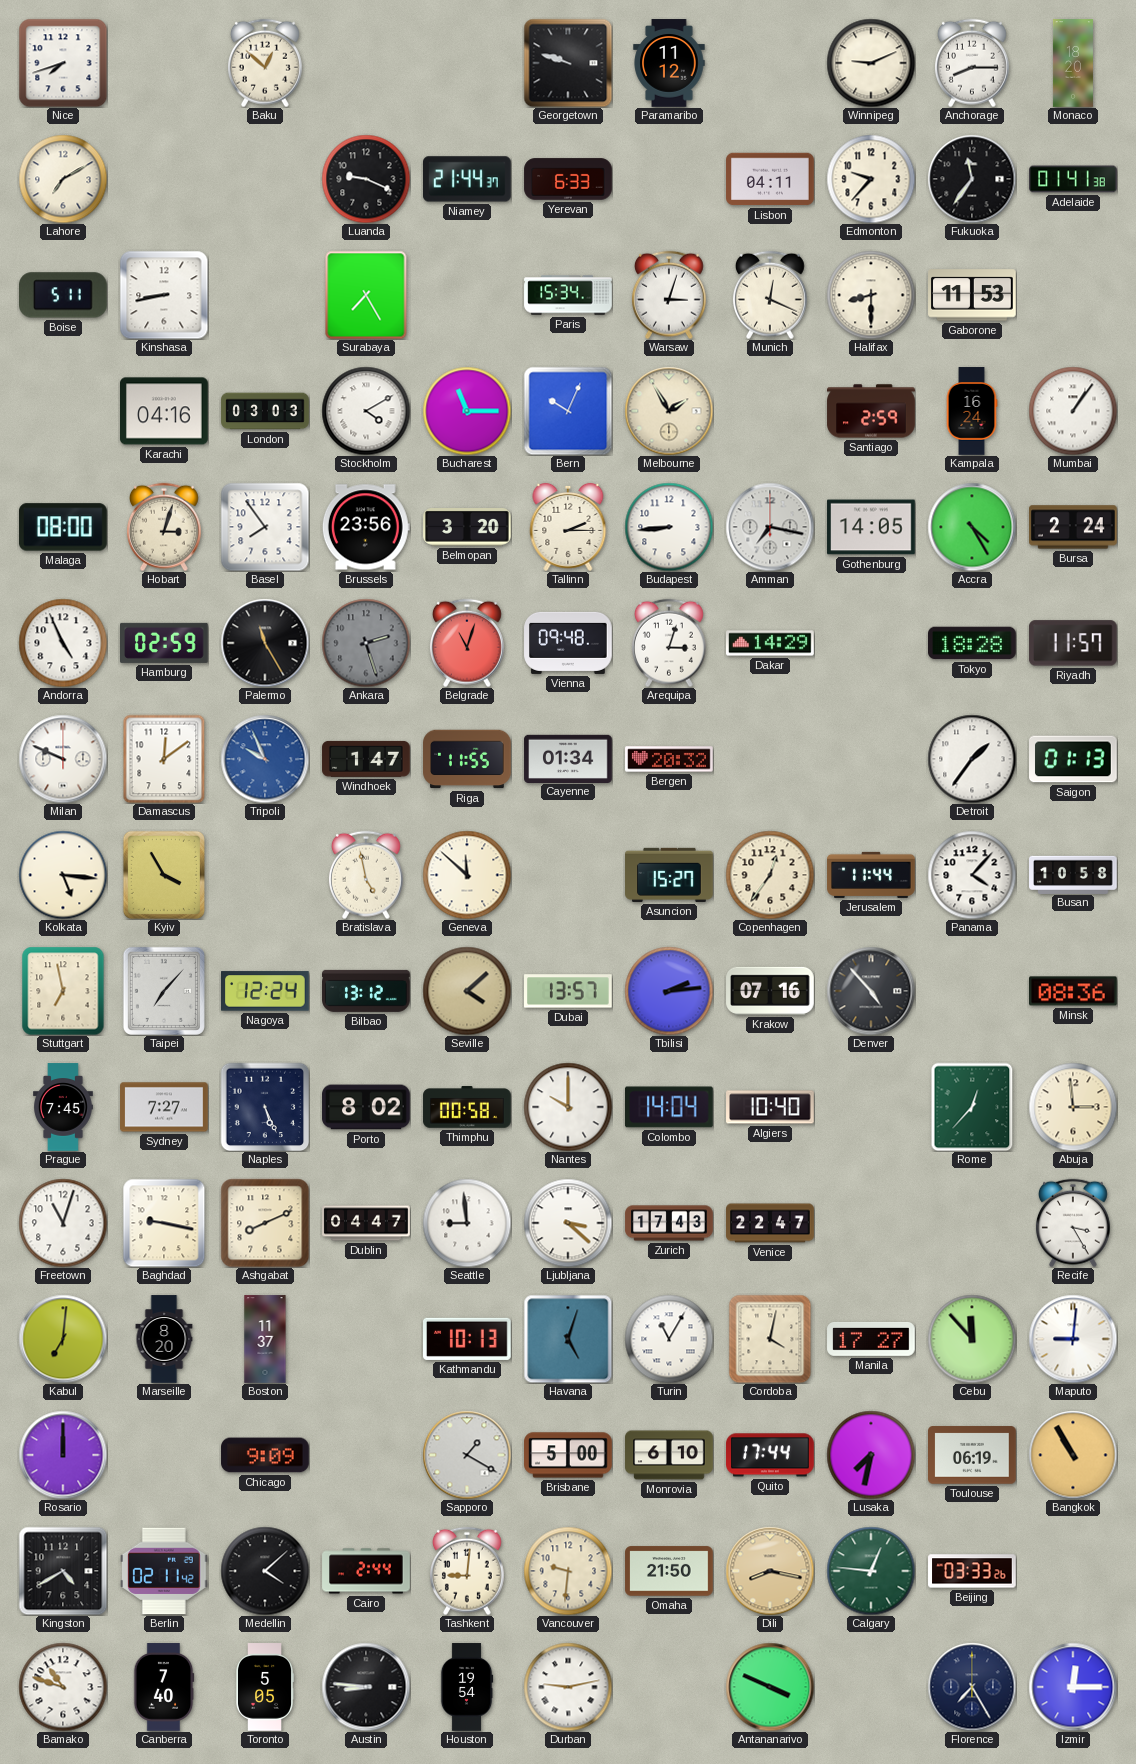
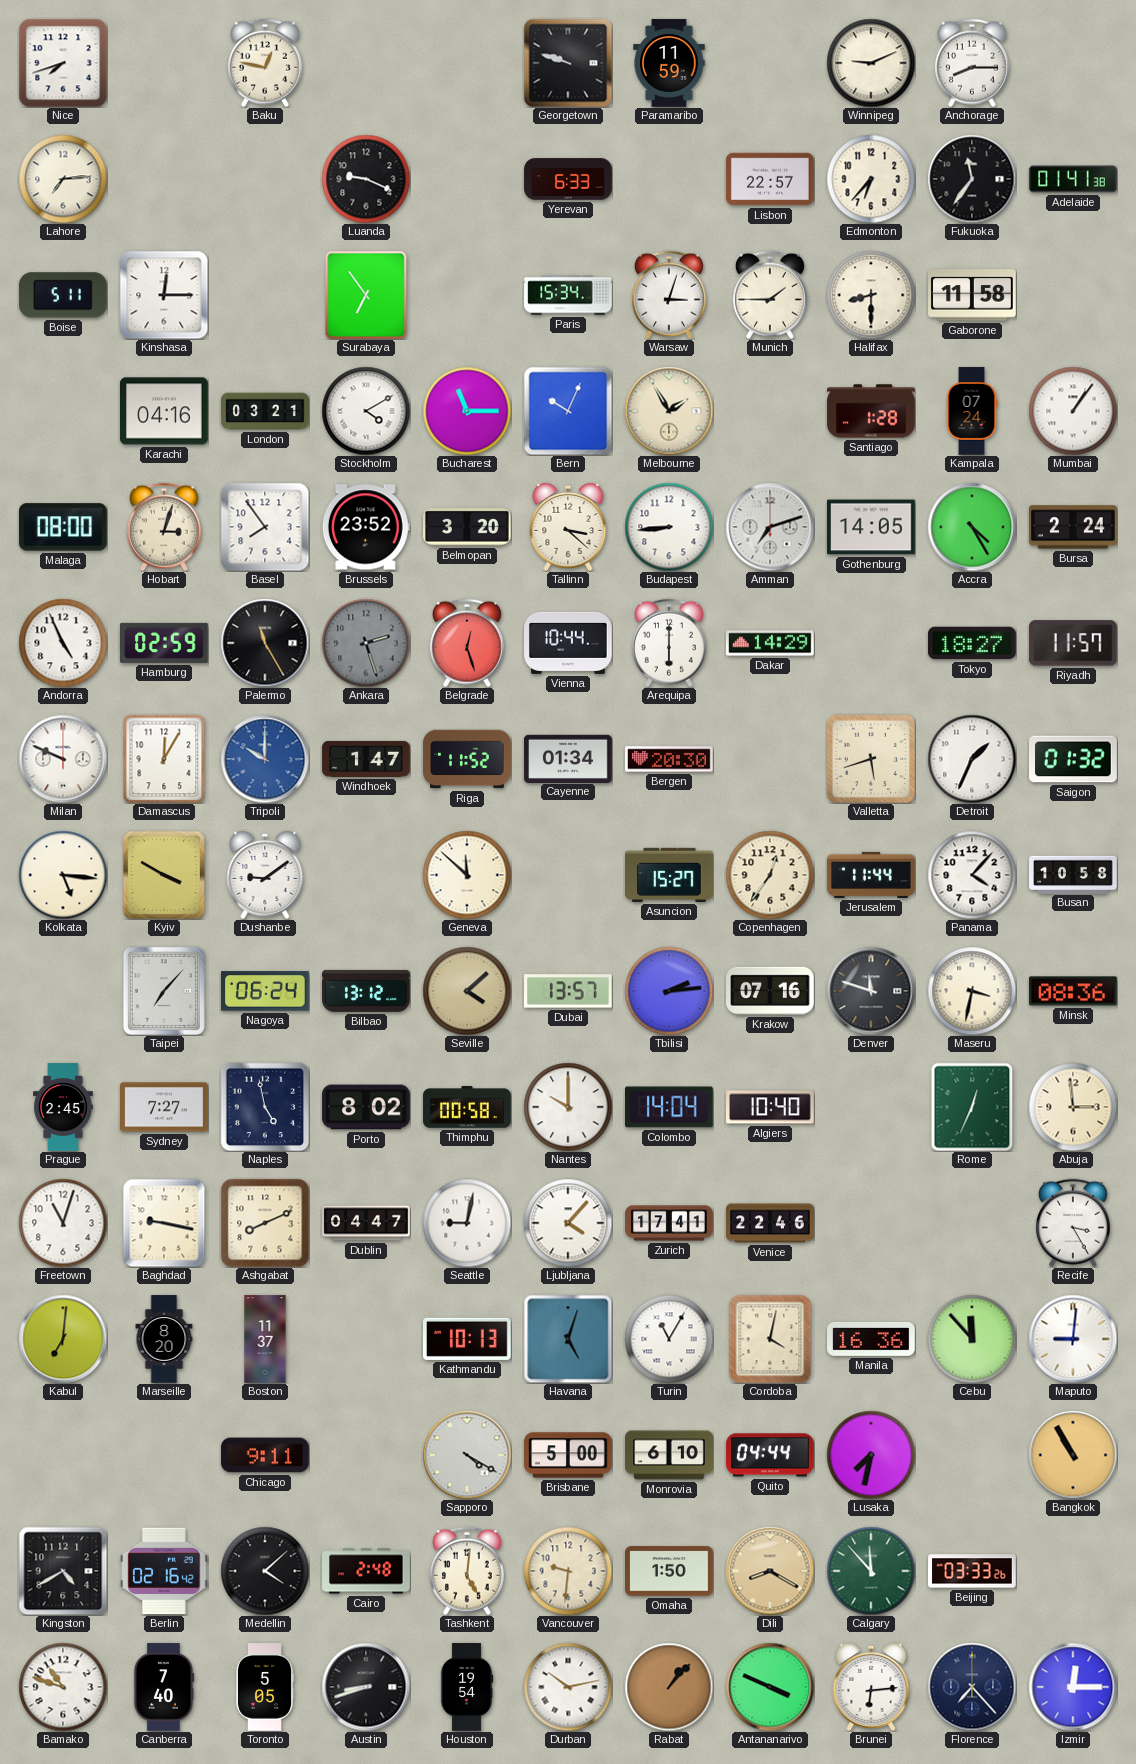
Baku: 12:52 -> 12:47 (265, 63)
Paramaribo: 11:12 -> 11:59 (669, 63)
Monaco: 18:20 -> none (1073, 63)
Lahore: 7:10 -> 7:14 (63, 179)
Niamey: 21:44 -> none (468, 179)
Lisbon: 04:11 -> 22:57 (770, 179)
Edmonton: 9:37 -> 6:37 (871, 179)
Kinshasa: 8:43 -> 12:15 (164, 295)
Surabaya: 7:25 -> 6:54 (366, 295)
Munich: 12:19 -> 1:45 (770, 295)
Gaborone: 11:53 -> 11:58 (972, 295)
London: 03:03 -> 03:21 (265, 411)
Santiago: 2:59 -> 1:28 (871, 411)
Kampala: 16:24 -> 07:24 (972, 411)
Brussels: 23:56 -> 23:52 (366, 527)
Tallinn: 2:15 -> 3:22 (568, 527)
Amman: 7:17 -> 7:12 (770, 527)
Belgrade: 11:03 -> 12:27 (467, 643)
Vienna: 09:48 -> 10:44 (568, 643)
Arequipa: 3:03 -> 6:00 (669, 643)
Tokyo: 18:28 -> 18:27 (973, 643)
Damascus: 12:09 -> 12:05 (164, 759)
Tripoli: 9:56 -> 10:00 (265, 759)
Riga: 11:55 -> 11:52 (467, 759)
Bergen: 20:32 -> 20:30 (669, 759)
Valletta: none -> 5:42 (871, 759)
Detroit: 1:36 -> 1:34 (972, 759)
Saigon: 01:13 -> 01:32 (1073, 759)
Kyiv: 3:55 -> 3:50 (164, 875)
Dushanbe: none -> 9:09 (265, 875)
Bratislava: 4:58 -> none (366, 875)
Stuttgart: 6:58 -> none (63, 991)
Nagoya: 12:24 -> 06:24 (266, 991)
Denver: 4:53 -> 11:48 (871, 991)
Maseru: none -> 3:32 (972, 991)
Prague: 7:45 -> 2:45 (64, 1107)
Naples: 5:26 -> 4:58 (265, 1107)
Rome: 12:37 -> 12:34 (972, 1107)
Seattle: 8:59 -> 9:02 (467, 1223)
Ljubljana: 3:22 -> 4:07 (568, 1223)
Zurich: 17:43 -> 17:41 (669, 1223)
Venice: 22:47 -> 22:46 (770, 1223)
Manila: 17:27 -> 16:36 (871, 1339)
Rosario: 12:00 -> none (63, 1455)
Chicago: 9:09 -> 9:11 (265, 1455)
Sapporo: 1:20 -> 4:20 (467, 1455)
Quito: 17:44 -> 04:44 (770, 1455)
Toulouse: 06:19 -> none (972, 1455)
Berlin: 02:11 -> 02:16 (165, 1571)
Cairo: 2:44 -> 2:48 (366, 1571)
Tashkent: 9:01 -> 5:01 (467, 1571)
Omaha: 21:50 -> 1:50 (669, 1571)
Dili: 8:17 -> 8:20 (770, 1571)
Calgary: 12:46 -> 11:53 (871, 1571)
Austin: 8:46 -> 8:42 (366, 1687)
Durban: 9:13 -> 10:13 (568, 1687)
Rabat: none -> 1:07 (669, 1687)
Brunei: none -> 6:14 (871, 1687)
Florence: 7:25 -> 7:23 (972, 1687)
